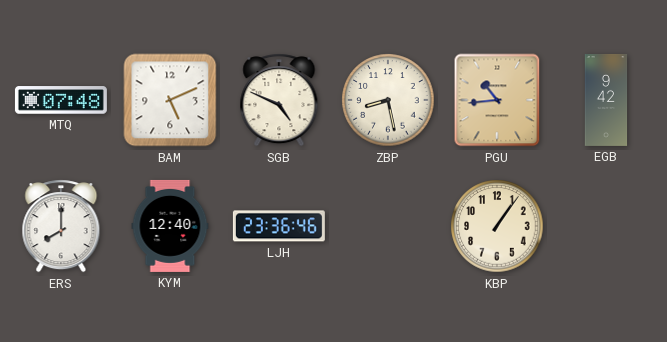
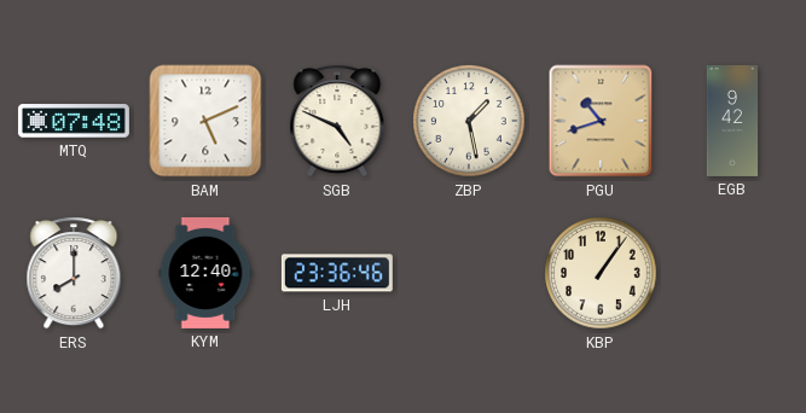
ZBP: 8:28 -> 1:28 (469, 121)
PGU: 10:44 -> 10:42 (601, 121)
